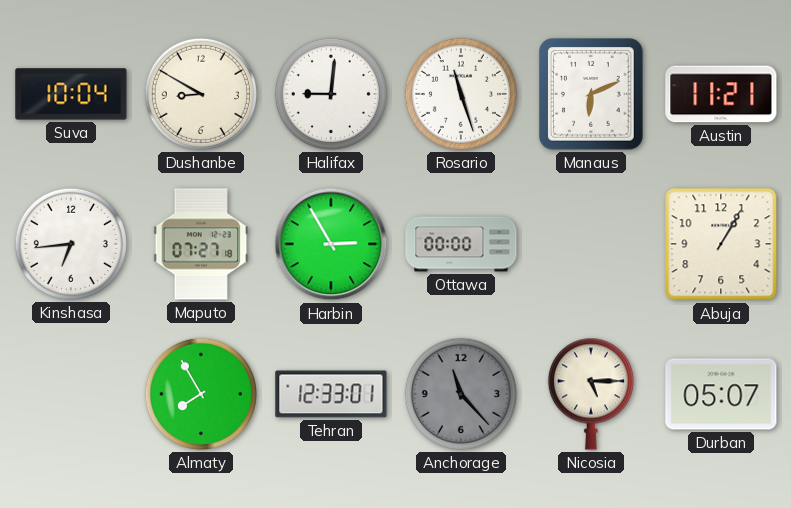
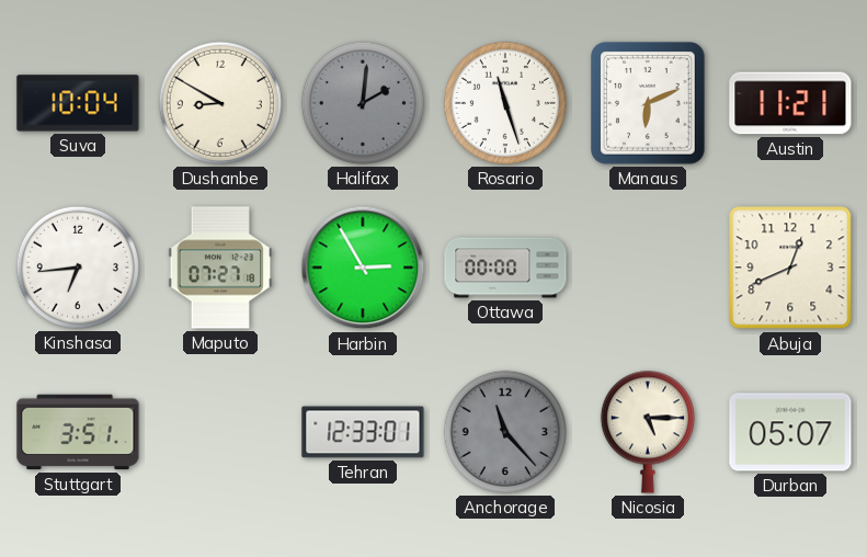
Halifax: 9:01 -> 2:01 (363, 103)
Halifax dial: white -> grey (363, 103)
Abuja: 1:05 -> 12:41 (790, 268)
Stuttgart: none -> 3:51 (78, 432)
Almaty: 7:55 -> none (201, 394)
